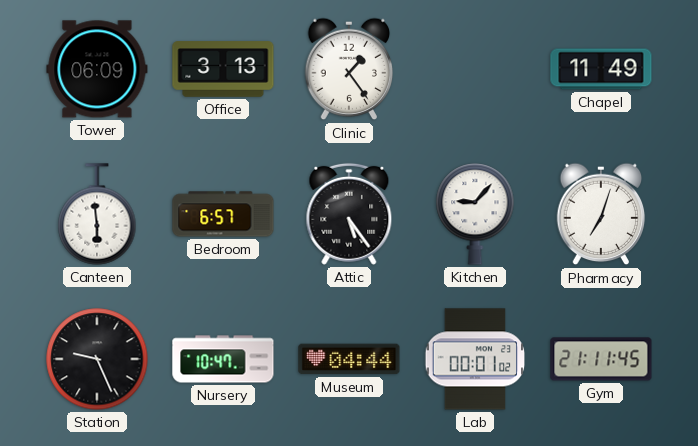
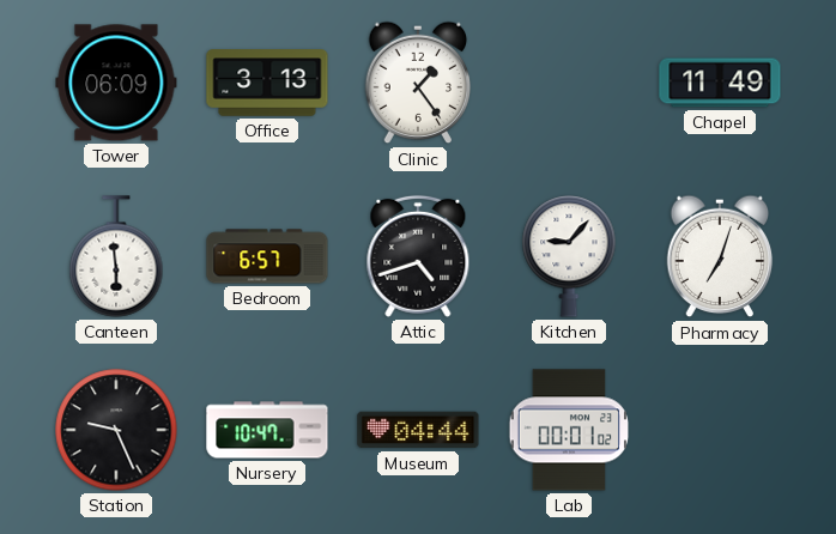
Attic: 5:24 -> 4:42 (418, 256)
Gym: 21:11 -> none (601, 359)
